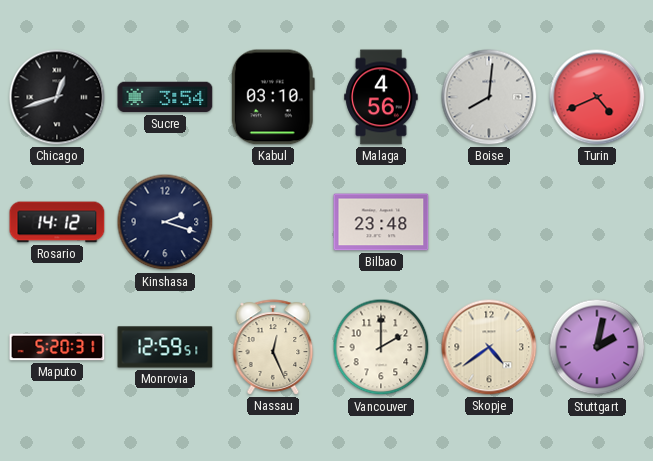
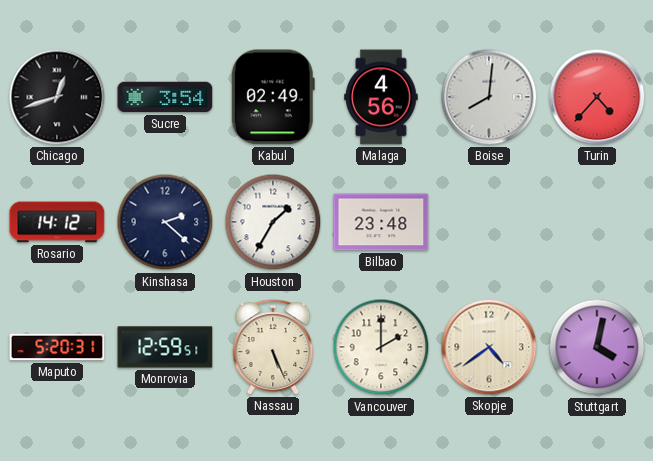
Kabul: 03:10 -> 02:49 (273, 97)
Turin: 4:41 -> 4:37 (597, 97)
Kinshasa: 2:18 -> 2:22 (165, 222)
Houston: none -> 1:35 (273, 222)
Nassau: 12:26 -> 5:26 (273, 347)
Stuttgart: 2:02 -> 4:02 (597, 347)
